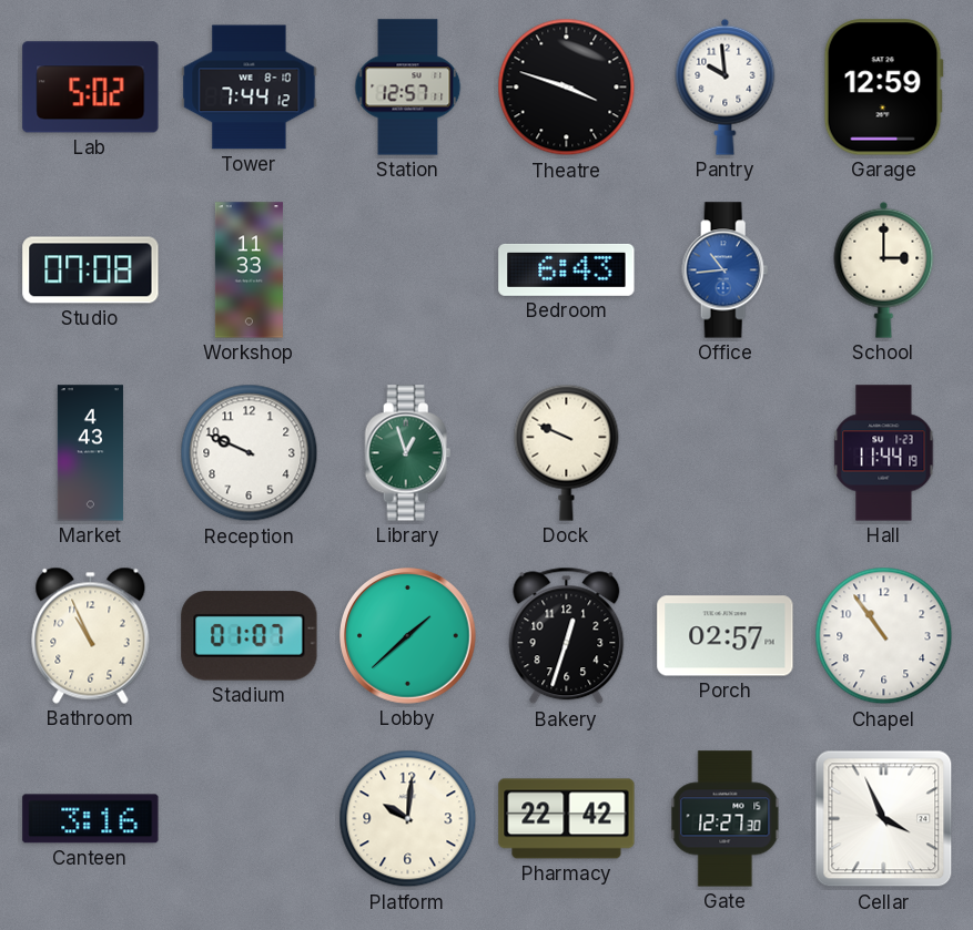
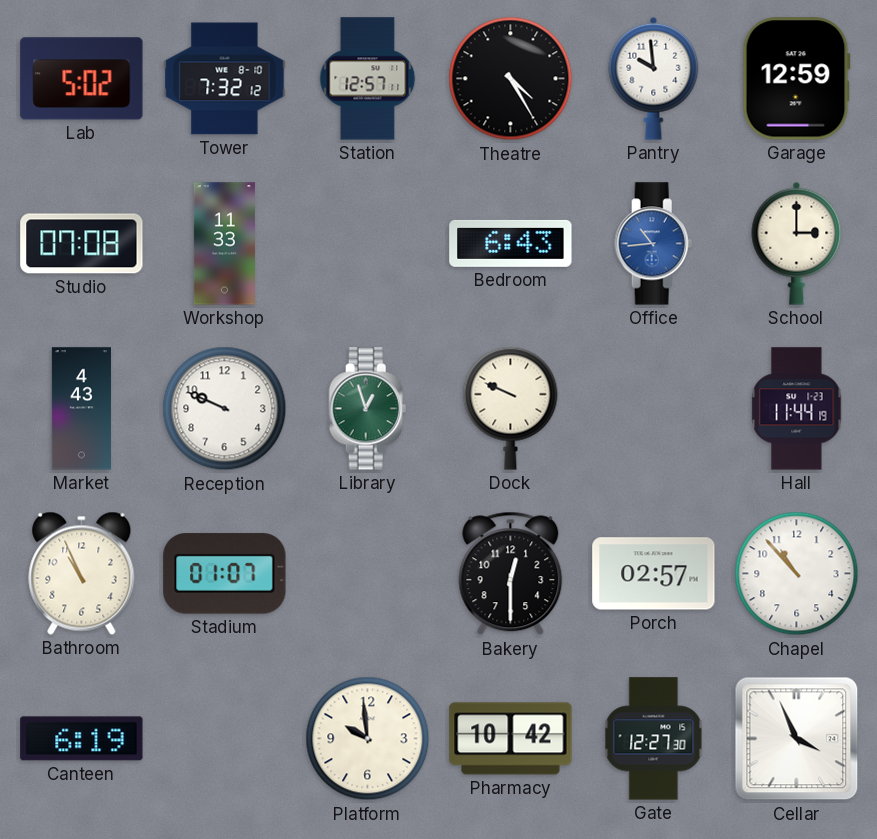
Tower: 7:44 -> 7:32 (225, 79)
Theatre: 3:48 -> 4:25 (511, 79)
Lobby: 1:38 -> none (408, 636)
Bakery: 12:33 -> 12:30 (511, 574)
Chapel: 10:54 -> 10:53 (797, 574)
Canteen: 3:16 -> 6:19 (82, 739)
Platform: 10:01 -> 9:59 (368, 739)
Pharmacy: 22:42 -> 10:42 (511, 739)
